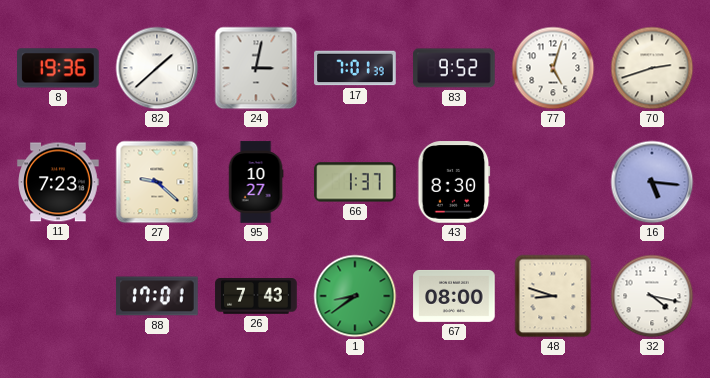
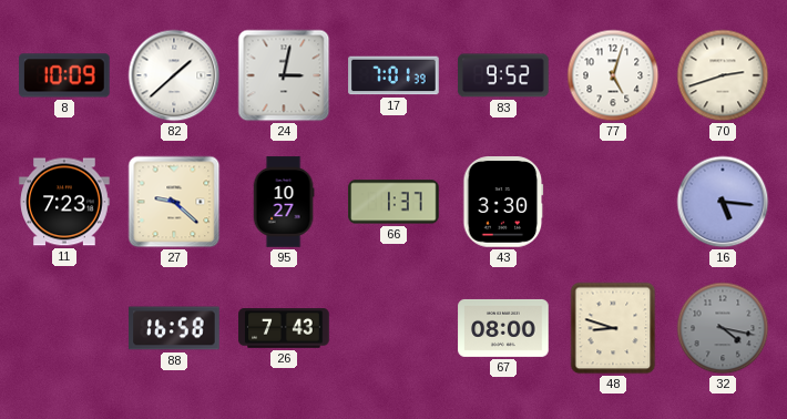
8: 19:36 -> 10:09 (64, 75)
43: 8:30 -> 3:30 (503, 202)
88: 17:01 -> 16:58 (174, 328)
1: 8:39 -> none (355, 296)
32 dial: white -> grey (723, 328)
